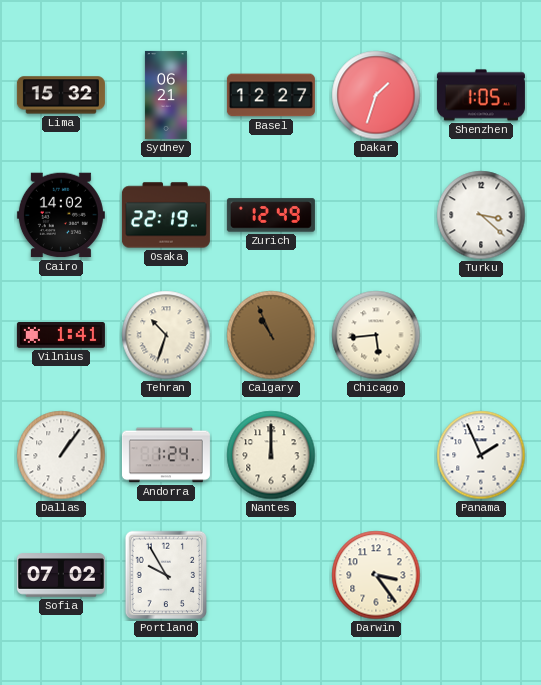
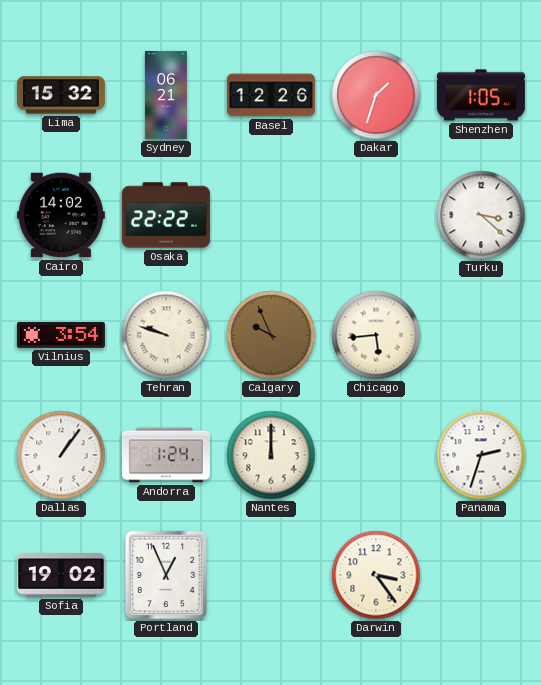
Basel: 12:27 -> 12:26 (271, 95)
Osaka: 22:19 -> 22:22 (166, 215)
Zurich: 12:49 -> none (271, 215)
Vilnius: 1:41 -> 3:54 (61, 336)
Tehran: 10:33 -> 9:48 (166, 335)
Calgary: 10:56 -> 9:56 (271, 335)
Panama: 1:56 -> 2:33 (481, 455)
Sofia: 07:02 -> 19:02 (61, 575)
Portland: 9:55 -> 12:56 (165, 575)
